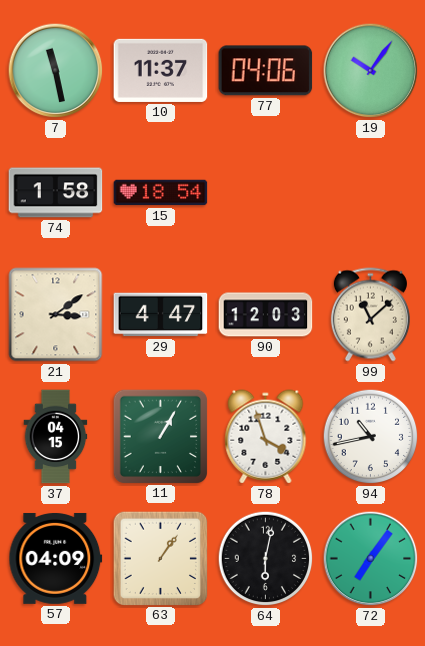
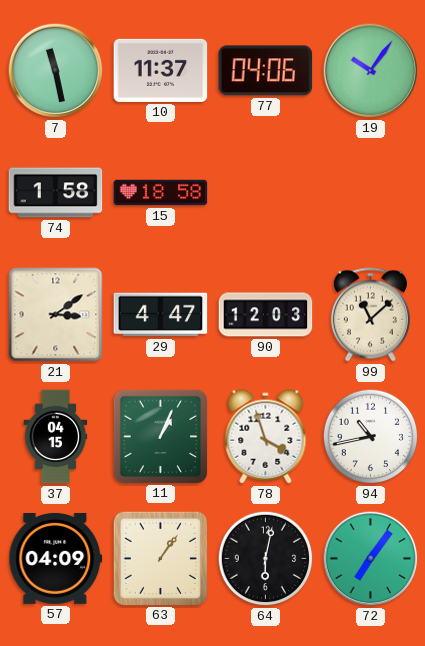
15: 18:54 -> 18:58 (161, 193)
11: 1:05 -> 1:04 (160, 436)
